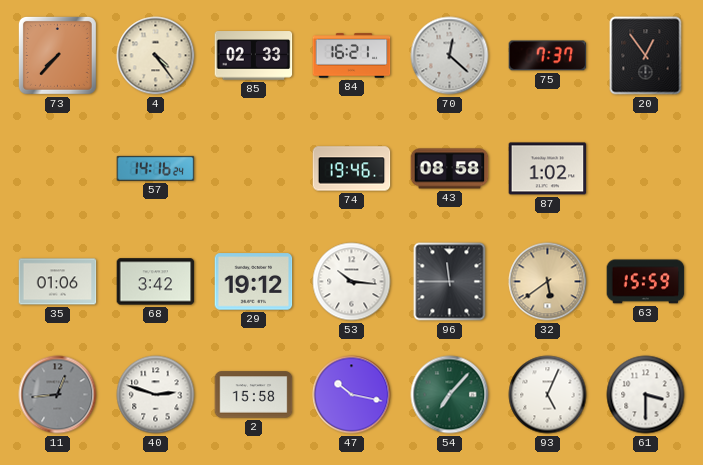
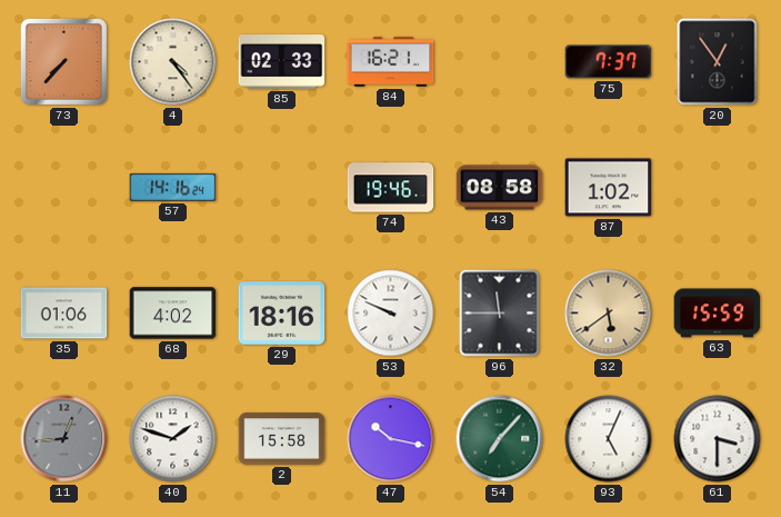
70: 12:22 -> none (450, 56)
68: 3:42 -> 4:02 (173, 314)
29: 19:12 -> 18:16 (282, 314)
53: 10:16 -> 9:49 (391, 314)
40: 2:48 -> 1:48 (173, 439)
